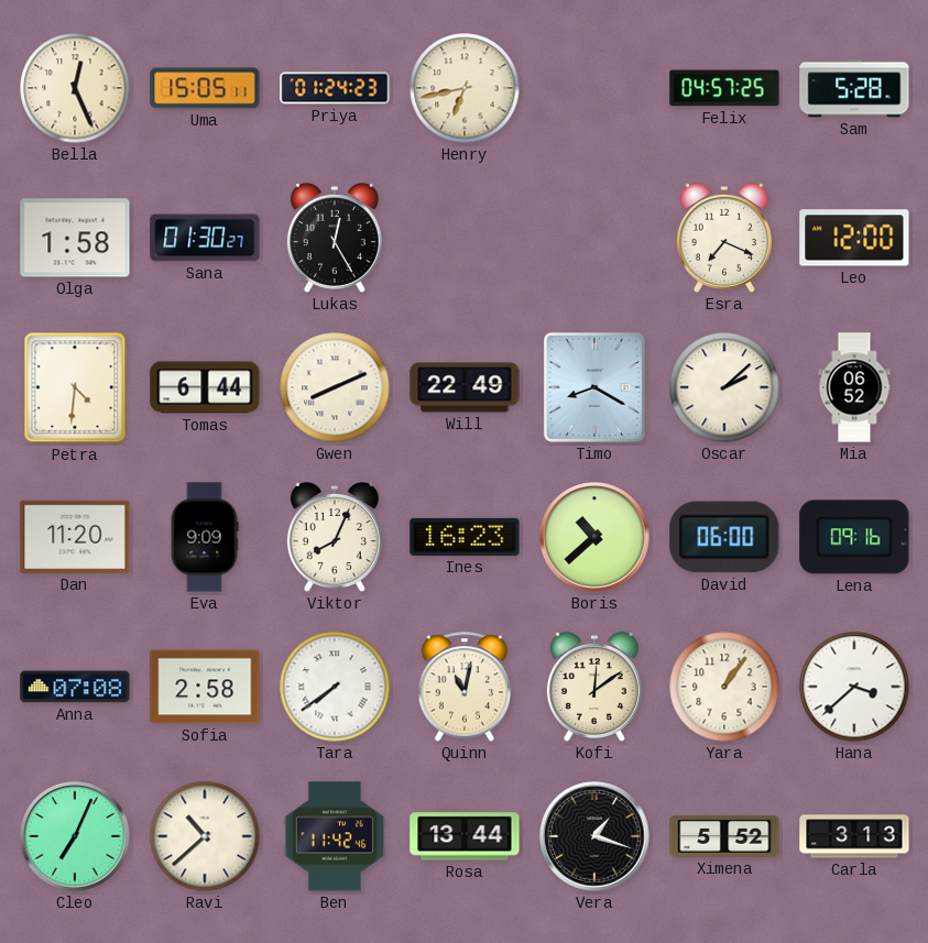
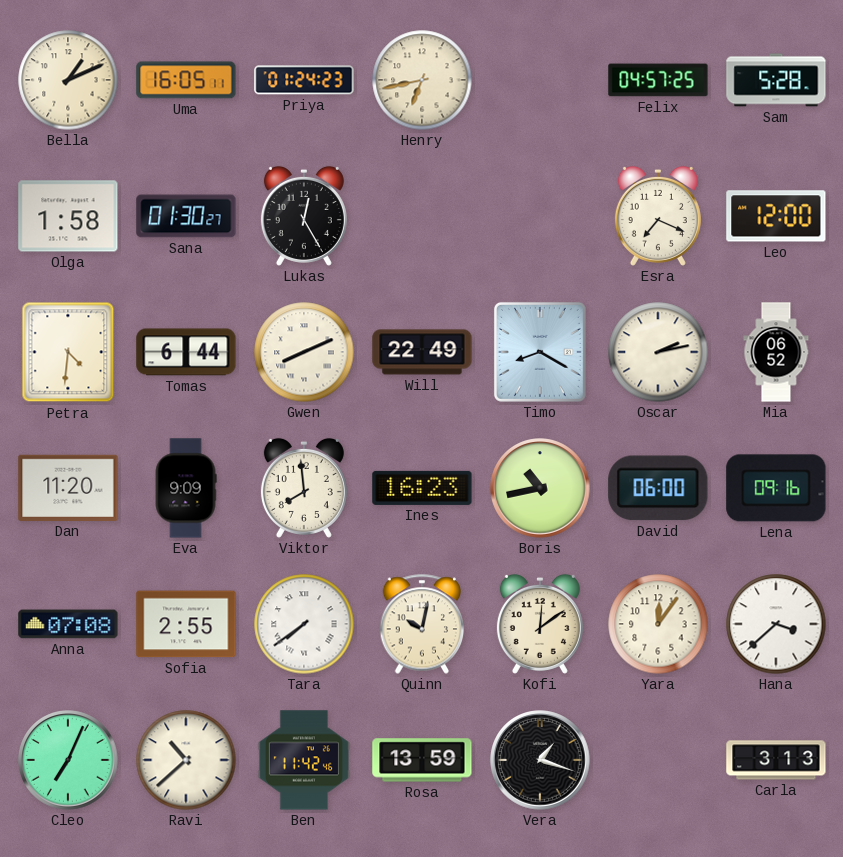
Bella: 12:26 -> 1:11 (68, 80)
Uma: 15:05 -> 16:05 (186, 80)
Oscar: 2:08 -> 2:13 (658, 352)
Viktor: 8:04 -> 7:59 (304, 488)
Boris: 10:38 -> 10:43 (540, 488)
Sofia: 2:58 -> 2:55 (186, 624)
Quinn: 11:02 -> 10:02 (422, 624)
Yara: 1:06 -> 12:06 (658, 624)
Rosa: 13:44 -> 13:59 (422, 760)
Ximena: 5:52 -> none (724, 836)
